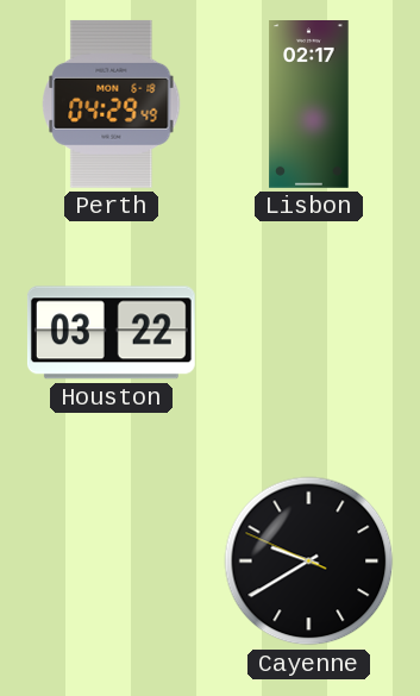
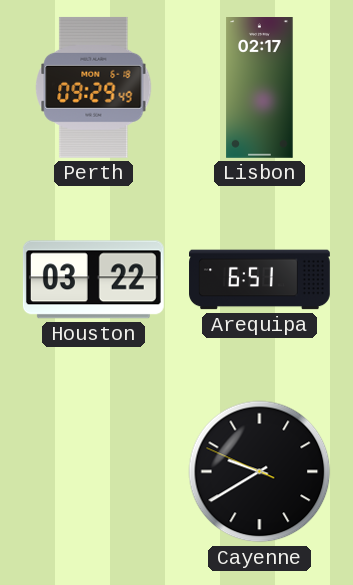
Perth: 04:29 -> 09:29 (94, 87)
Arequipa: none -> 6:51 (260, 280)
